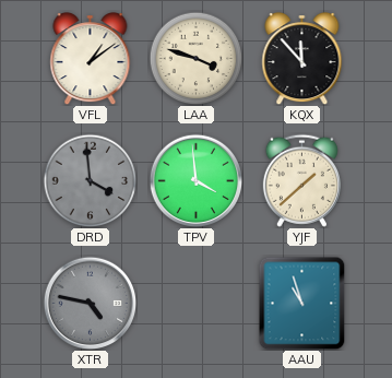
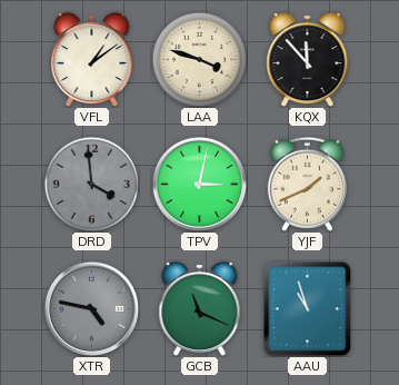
TPV: 3:59 -> 3:02 (199, 184)
YJF: 1:38 -> 1:41 (307, 184)
GCB: none -> 11:19 (200, 309)
